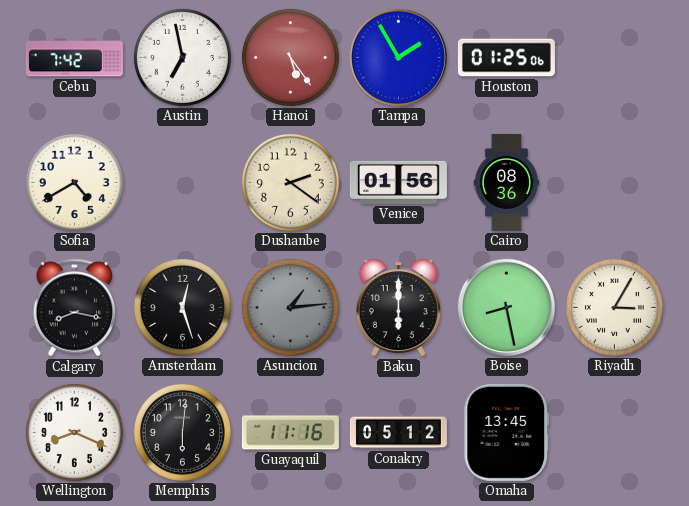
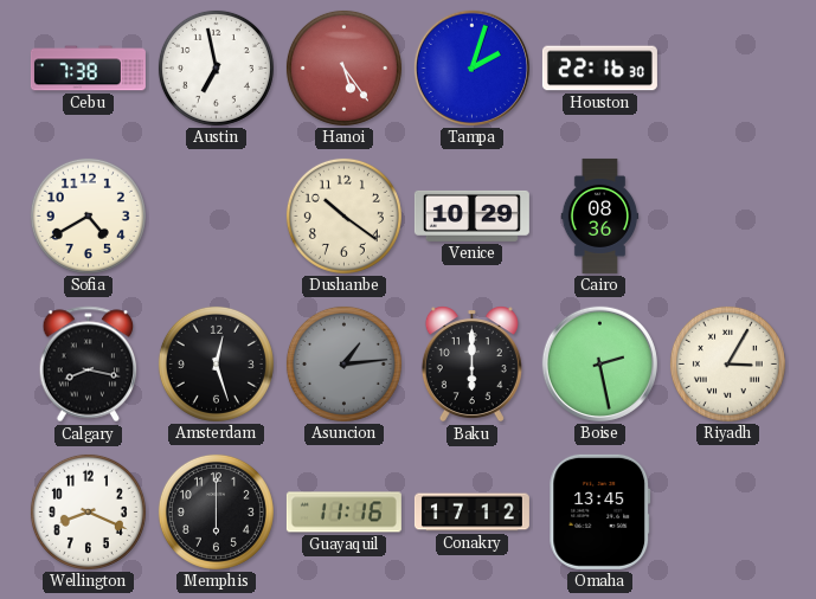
Cebu: 7:42 -> 7:38 (88, 69)
Tampa: 1:55 -> 2:03 (471, 67)
Houston: 01:25 -> 22:16 (599, 69)
Dushanbe: 2:21 -> 10:21 (343, 215)
Venice: 01:56 -> 10:29 (471, 215)
Boise: 8:28 -> 2:28 (599, 363)
Memphis: 6:01 -> 6:00 (216, 511)
Conakry: 05:12 -> 17:12 (471, 513)
